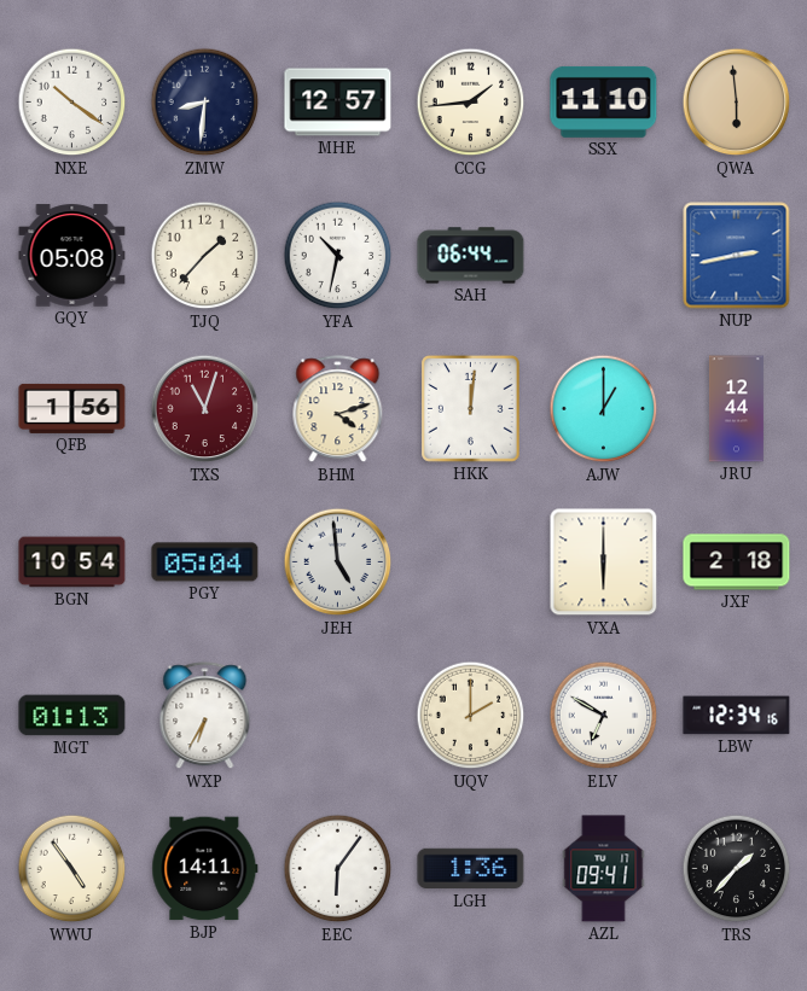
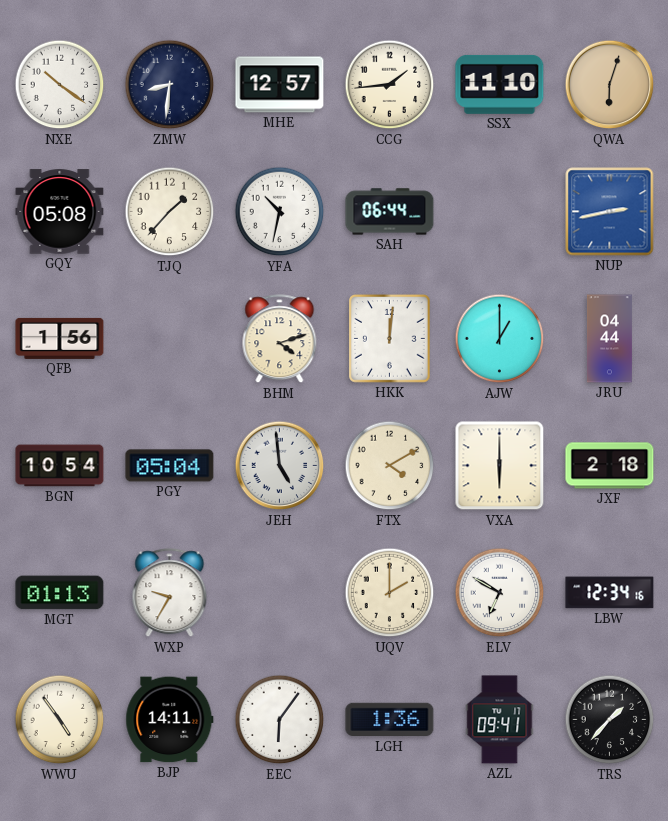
QWA: 5:59 -> 6:03 (610, 85)
TXS: 11:03 -> none (205, 409)
JRU: 12:44 -> 04:44 (609, 339)
FTX: none -> 4:10 (390, 466)
WXP: 6:35 -> 9:35 (170, 593)
